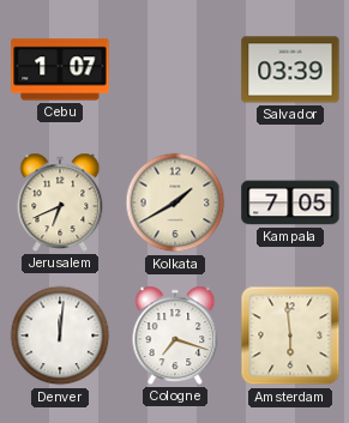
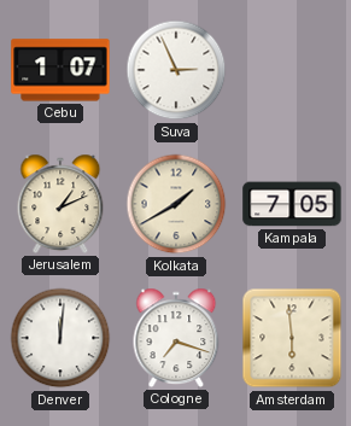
Suva: none -> 2:56 (176, 70)
Salvador: 03:39 -> none (290, 70)
Jerusalem: 6:41 -> 1:11 (60, 204)
